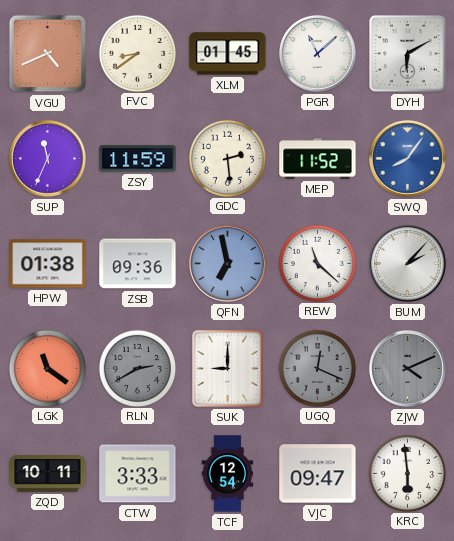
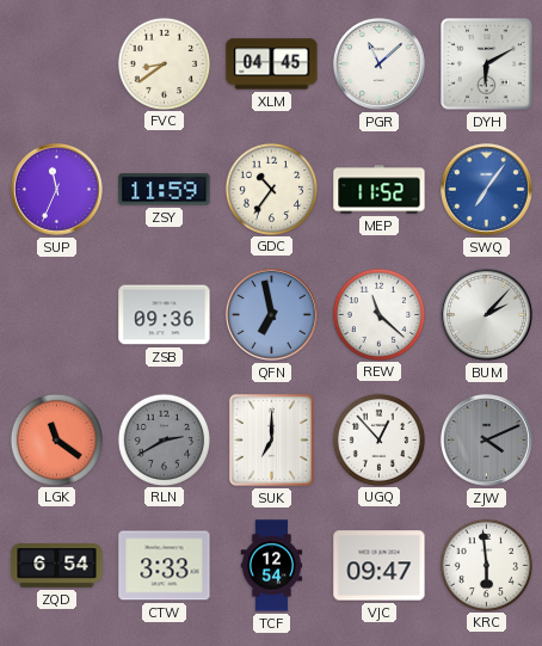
VGU: 4:41 -> none (48, 54)
XLM: 01:45 -> 04:45 (272, 64)
GDC: 2:29 -> 10:36 (271, 189)
SWQ: 8:06 -> 7:06 (486, 189)
HPW: 01:38 -> none (48, 264)
SUK: 9:00 -> 7:00 (271, 439)
UGQ: 12:19 -> 12:53 (378, 439)
UGQ dial: grey -> white (378, 439)
ZQD: 10:11 -> 6:54 (57, 566)
